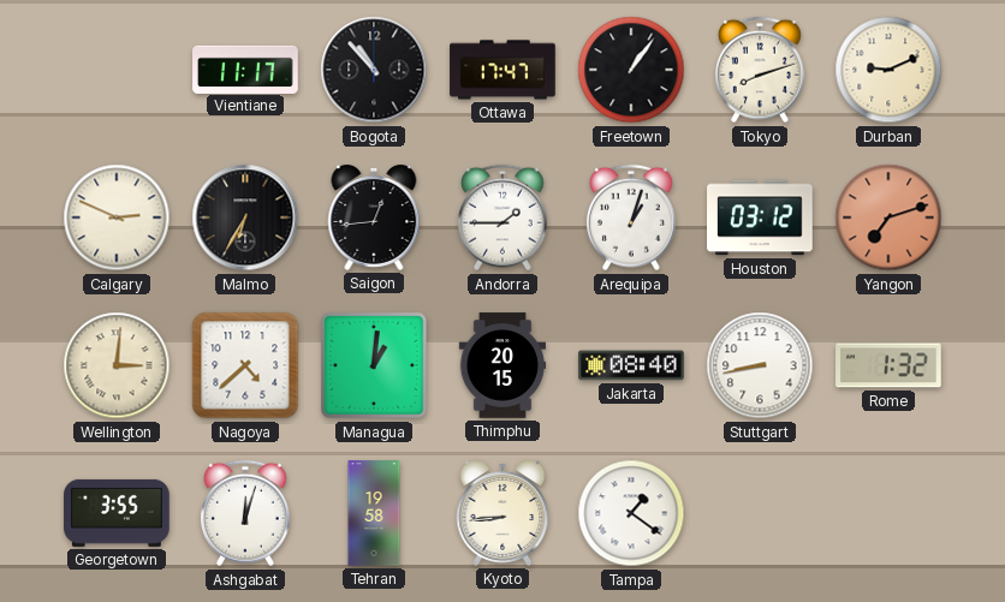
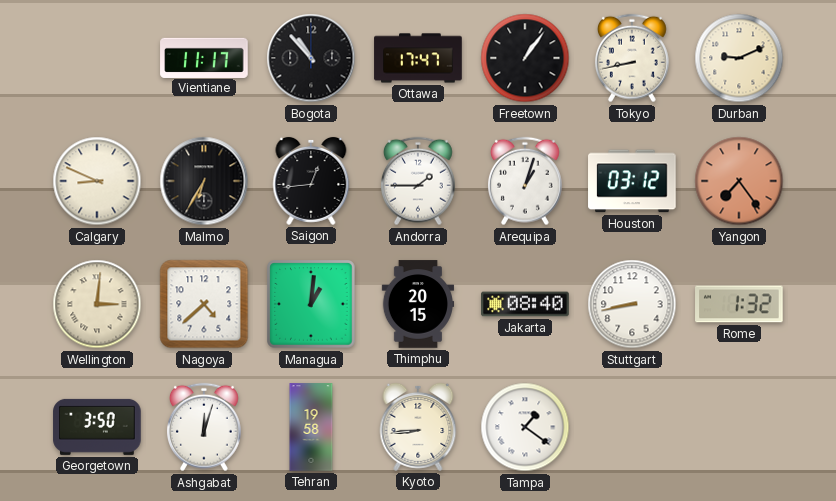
Tokyo: 8:12 -> 8:43 (632, 58)
Calgary: 2:49 -> 8:49 (97, 181)
Yangon: 7:12 -> 7:24 (739, 181)
Georgetown: 3:55 -> 3:50 (97, 427)
